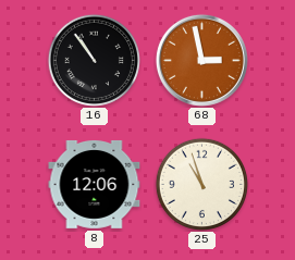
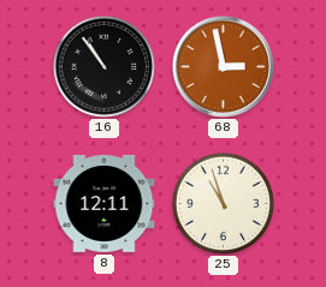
8: 12:06 -> 12:11 (105, 203)
